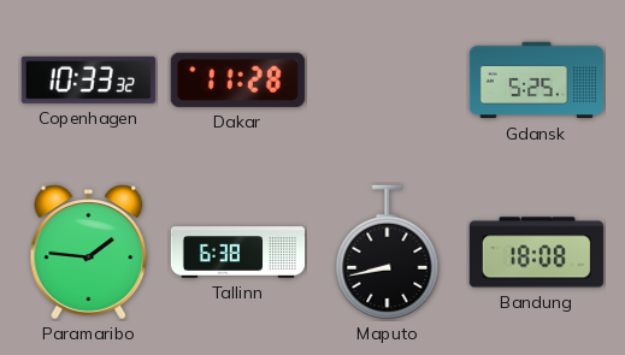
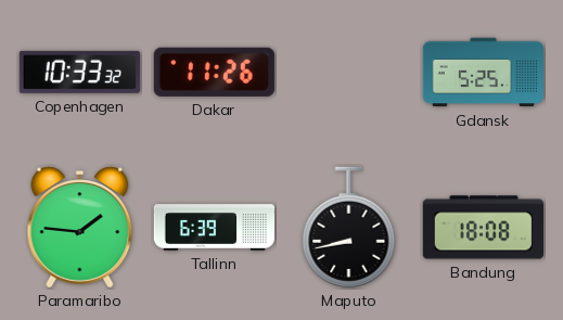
Dakar: 11:28 -> 11:26 (214, 72)
Tallinn: 6:38 -> 6:39 (215, 228)
